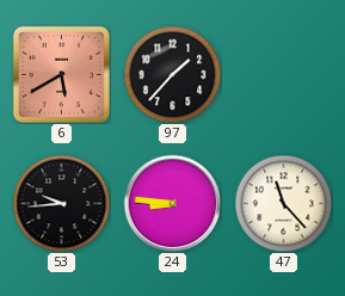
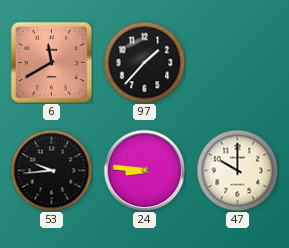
6: 5:40 -> 11:40 (51, 62)
47: 11:23 -> 10:00 (237, 170)
